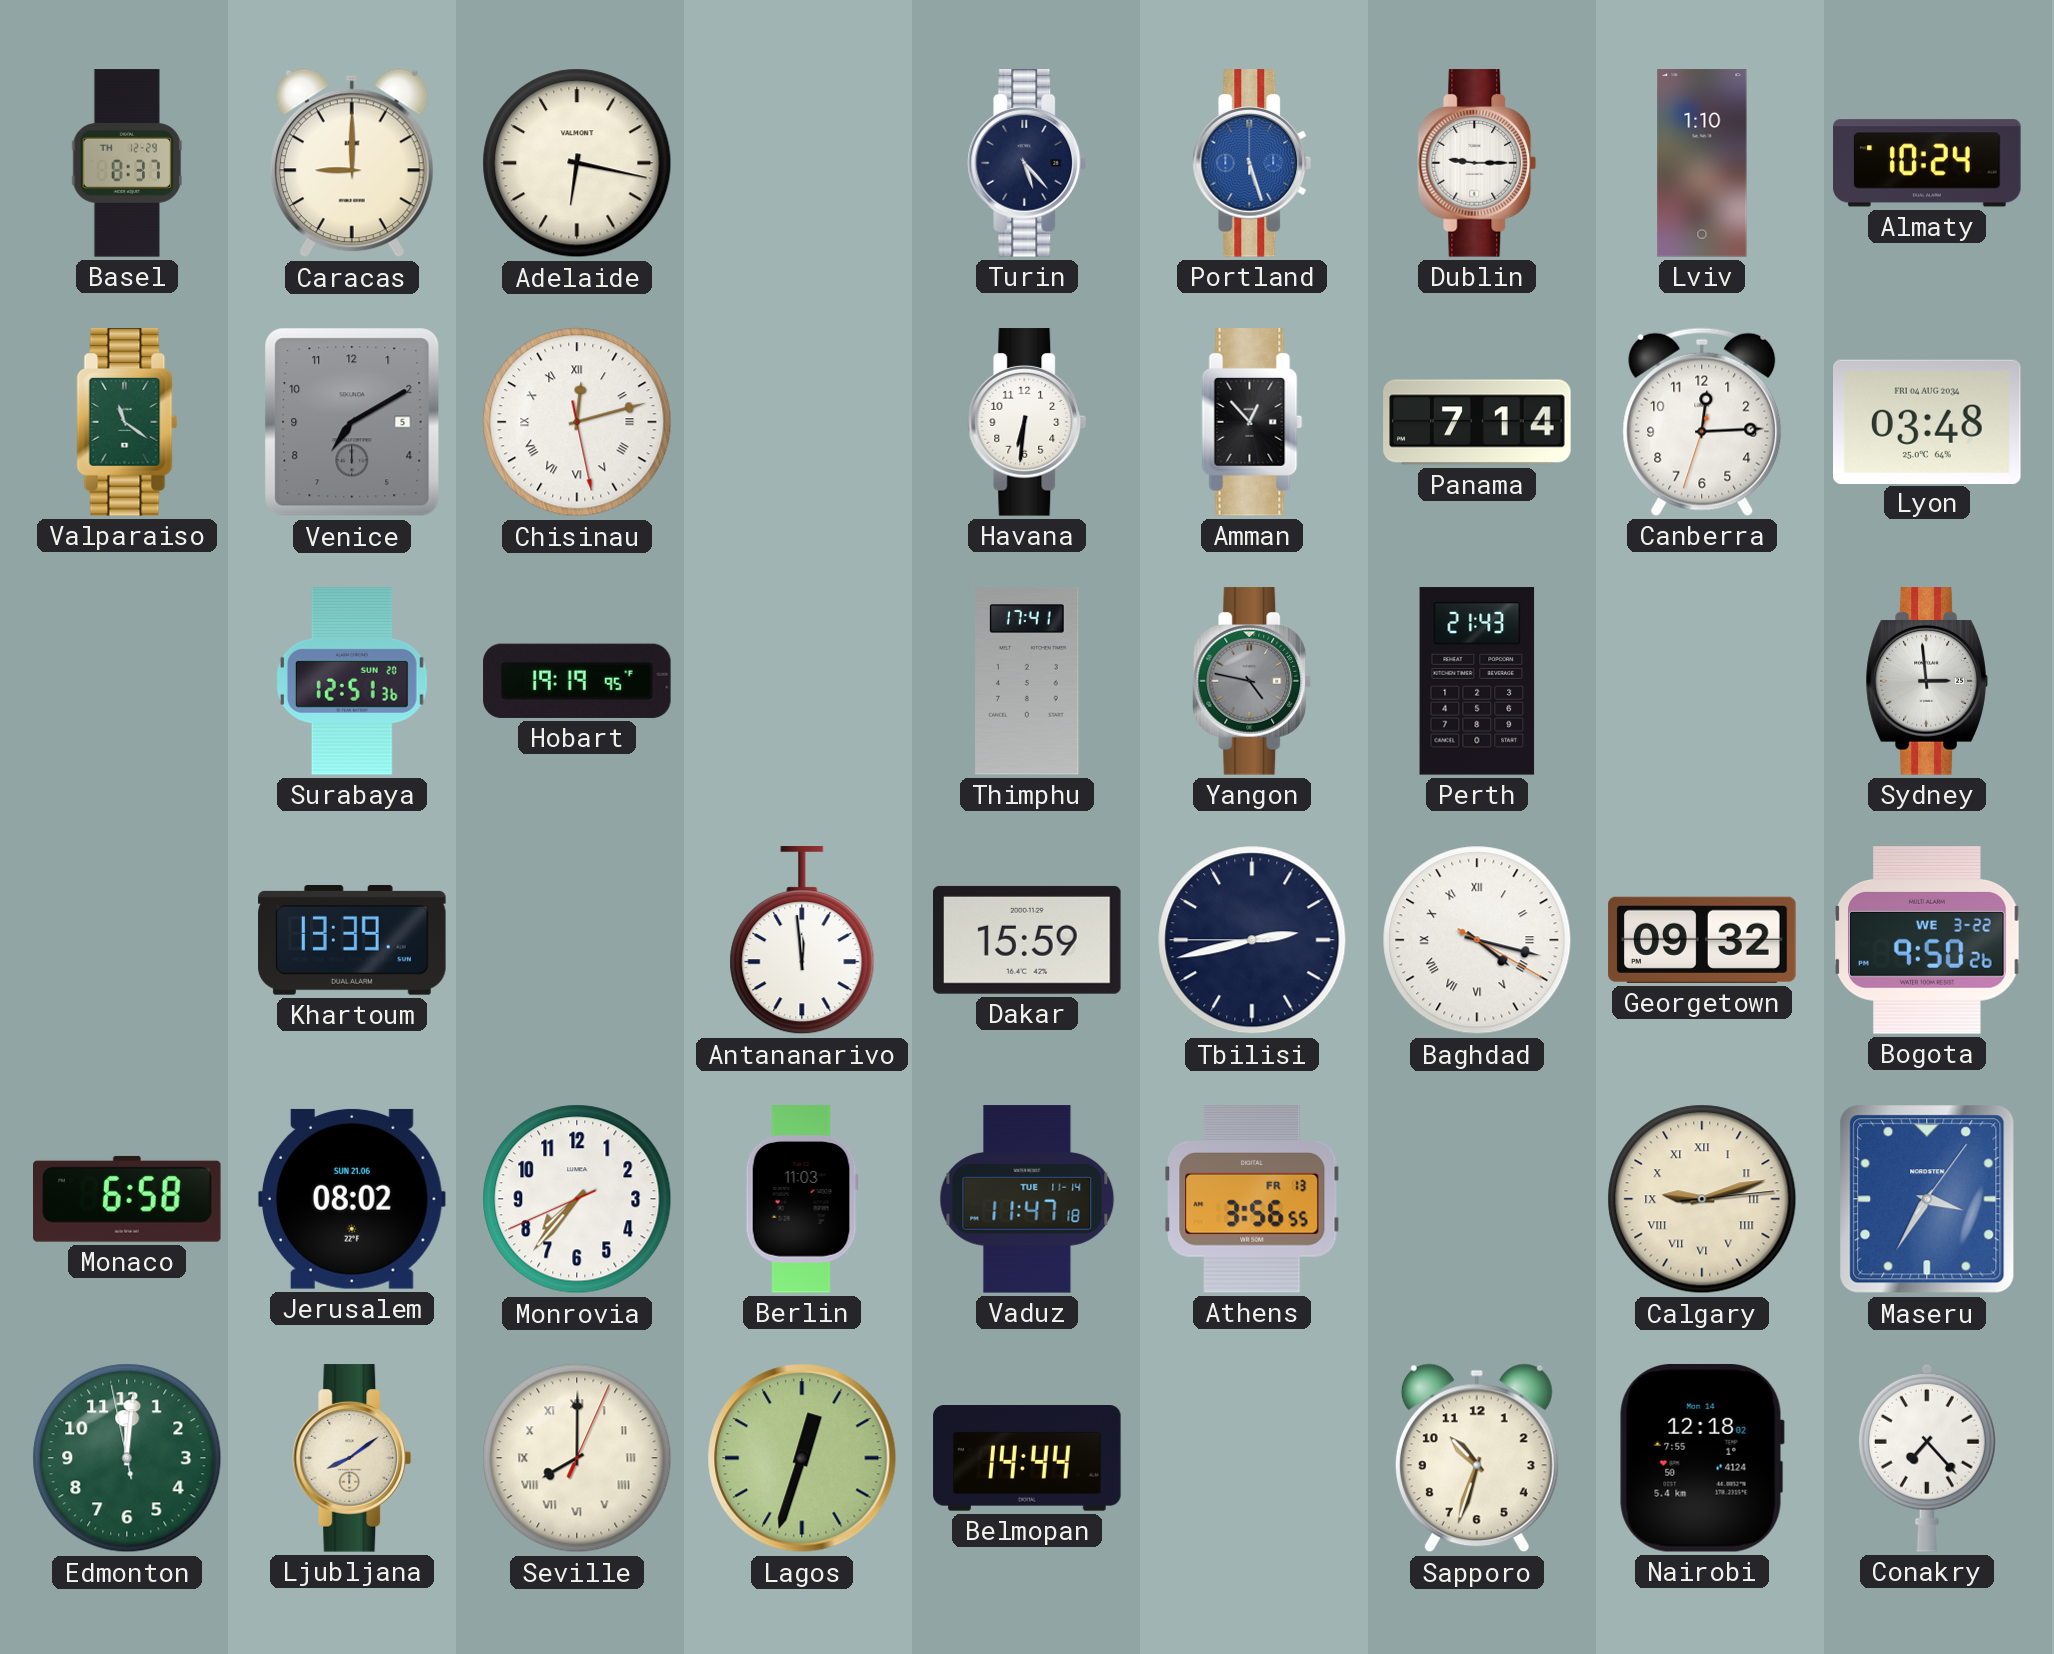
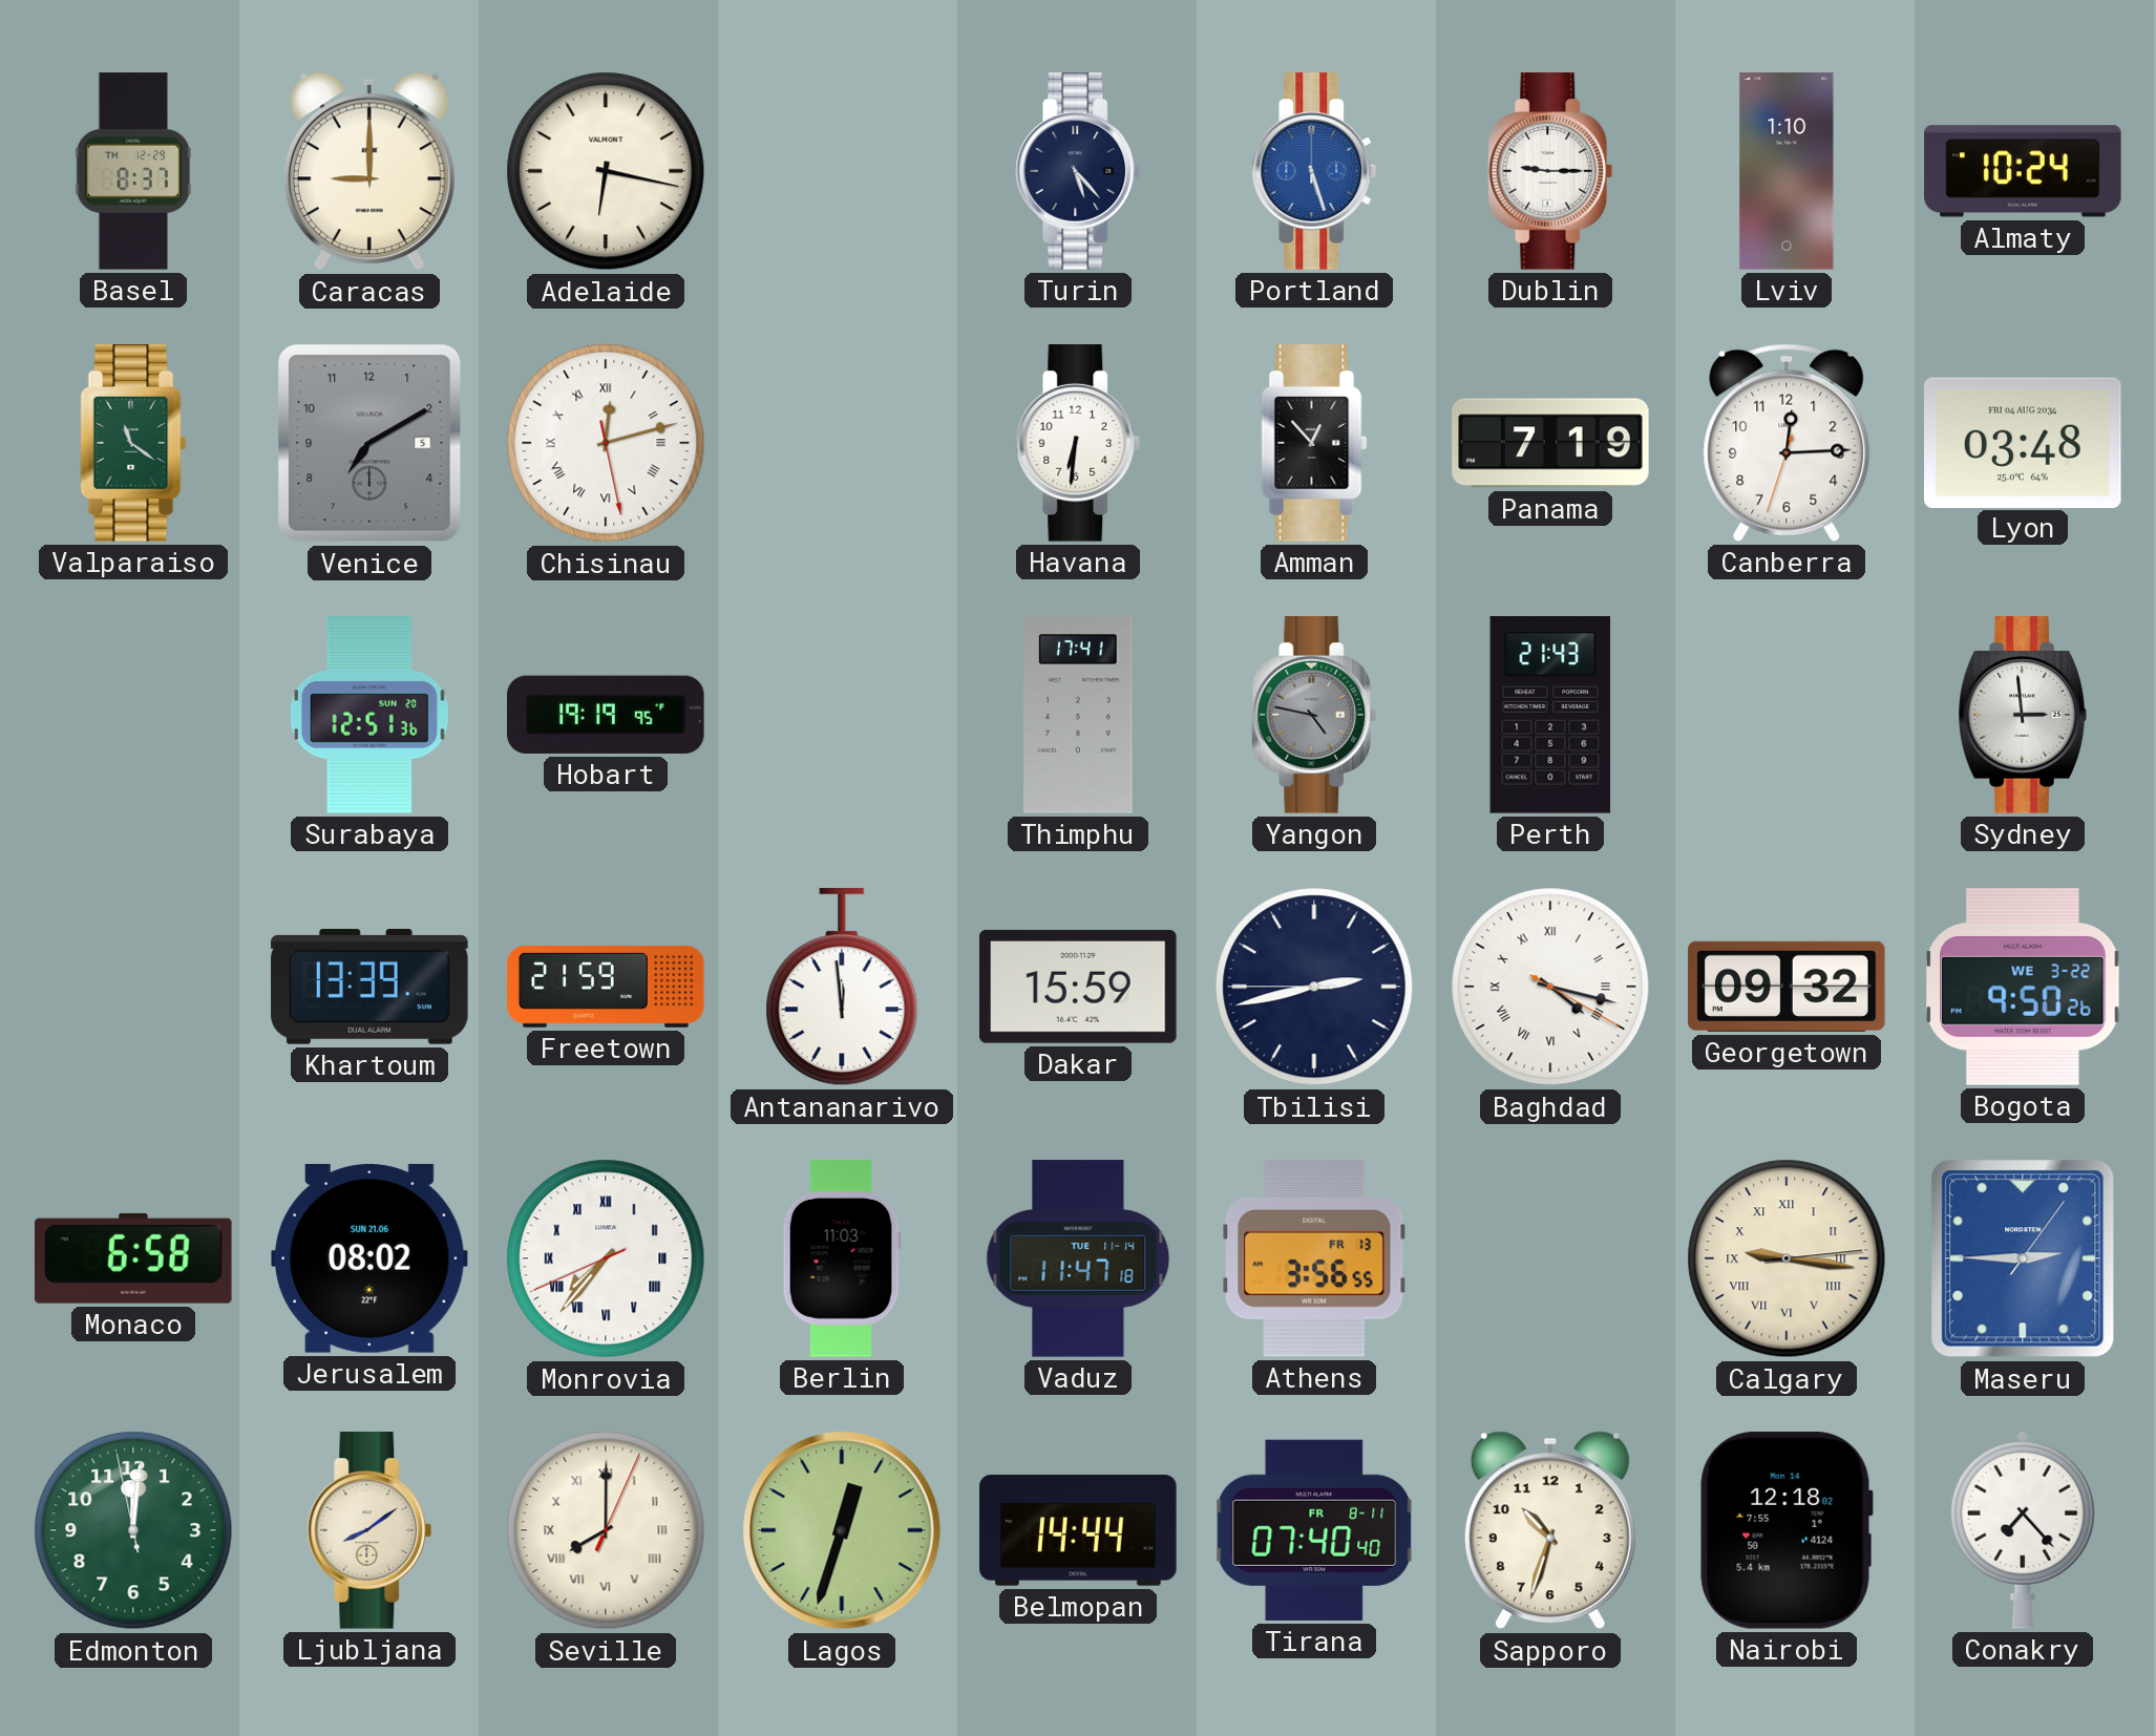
Panama: 7:14 -> 7:19 (1550, 443)
Freetown: none -> 21:59 (606, 988)
Monrovia numerals: Arabic -> Roman (606, 1258)
Calgary: 9:12 -> 9:16 (1787, 1258)
Maseru: 3:35 -> 2:45 (2023, 1258)
Tirana: none -> 07:40 (1314, 1530)
